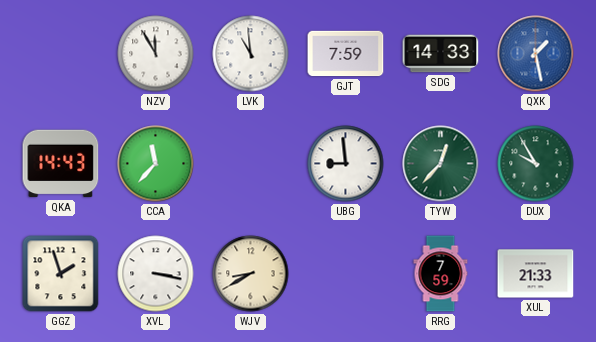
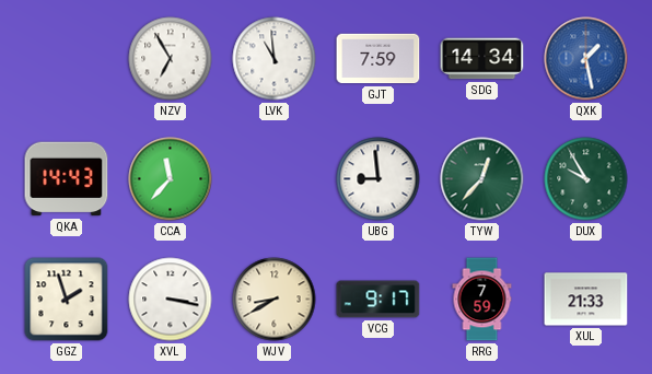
NZV: 11:55 -> 6:55 (171, 59)
SDG: 14:33 -> 14:34 (482, 59)
VCG: none -> 9:17 (379, 300)
